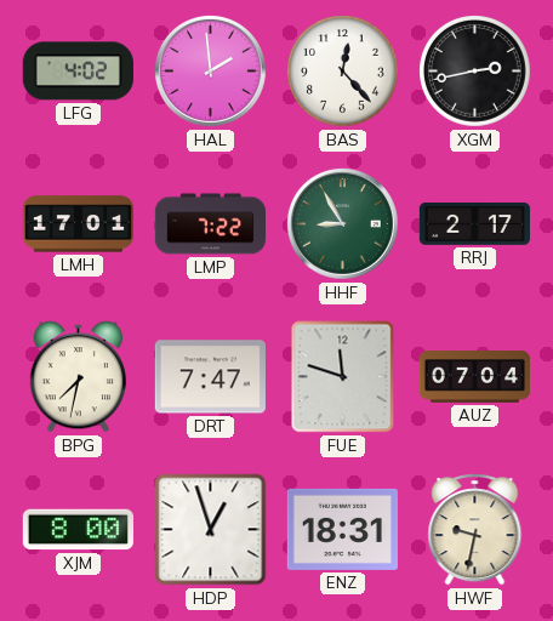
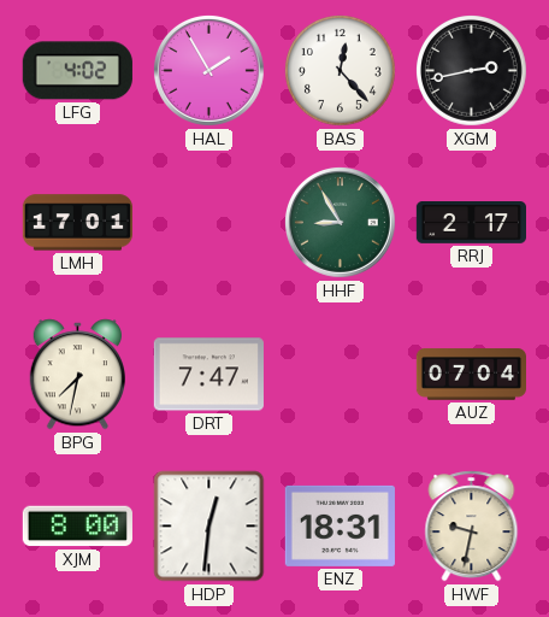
HAL: 1:59 -> 1:55 (208, 70)
LMP: 7:22 -> none (210, 224)
FUE: 11:48 -> none (343, 377)
HDP: 12:57 -> 12:31 (209, 527)
